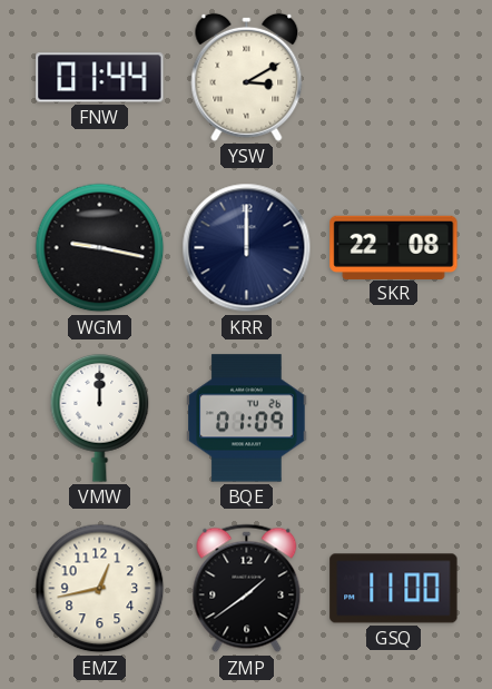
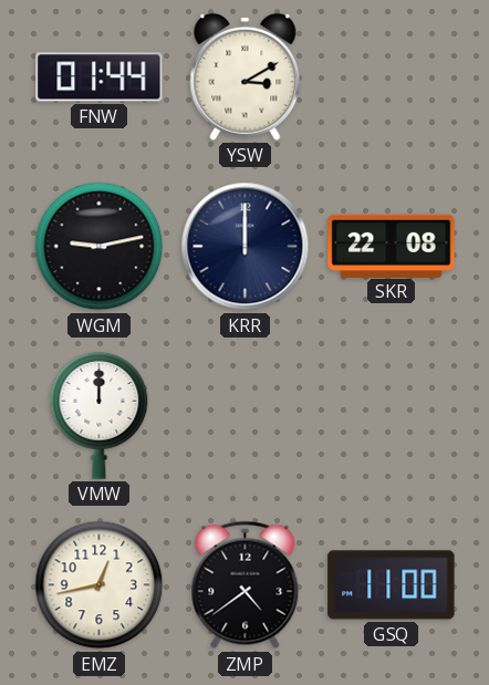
WGM: 9:17 -> 9:13 (100, 247)
BQE: 01:09 -> none (247, 419)
ZMP: 1:39 -> 4:39 (246, 585)
